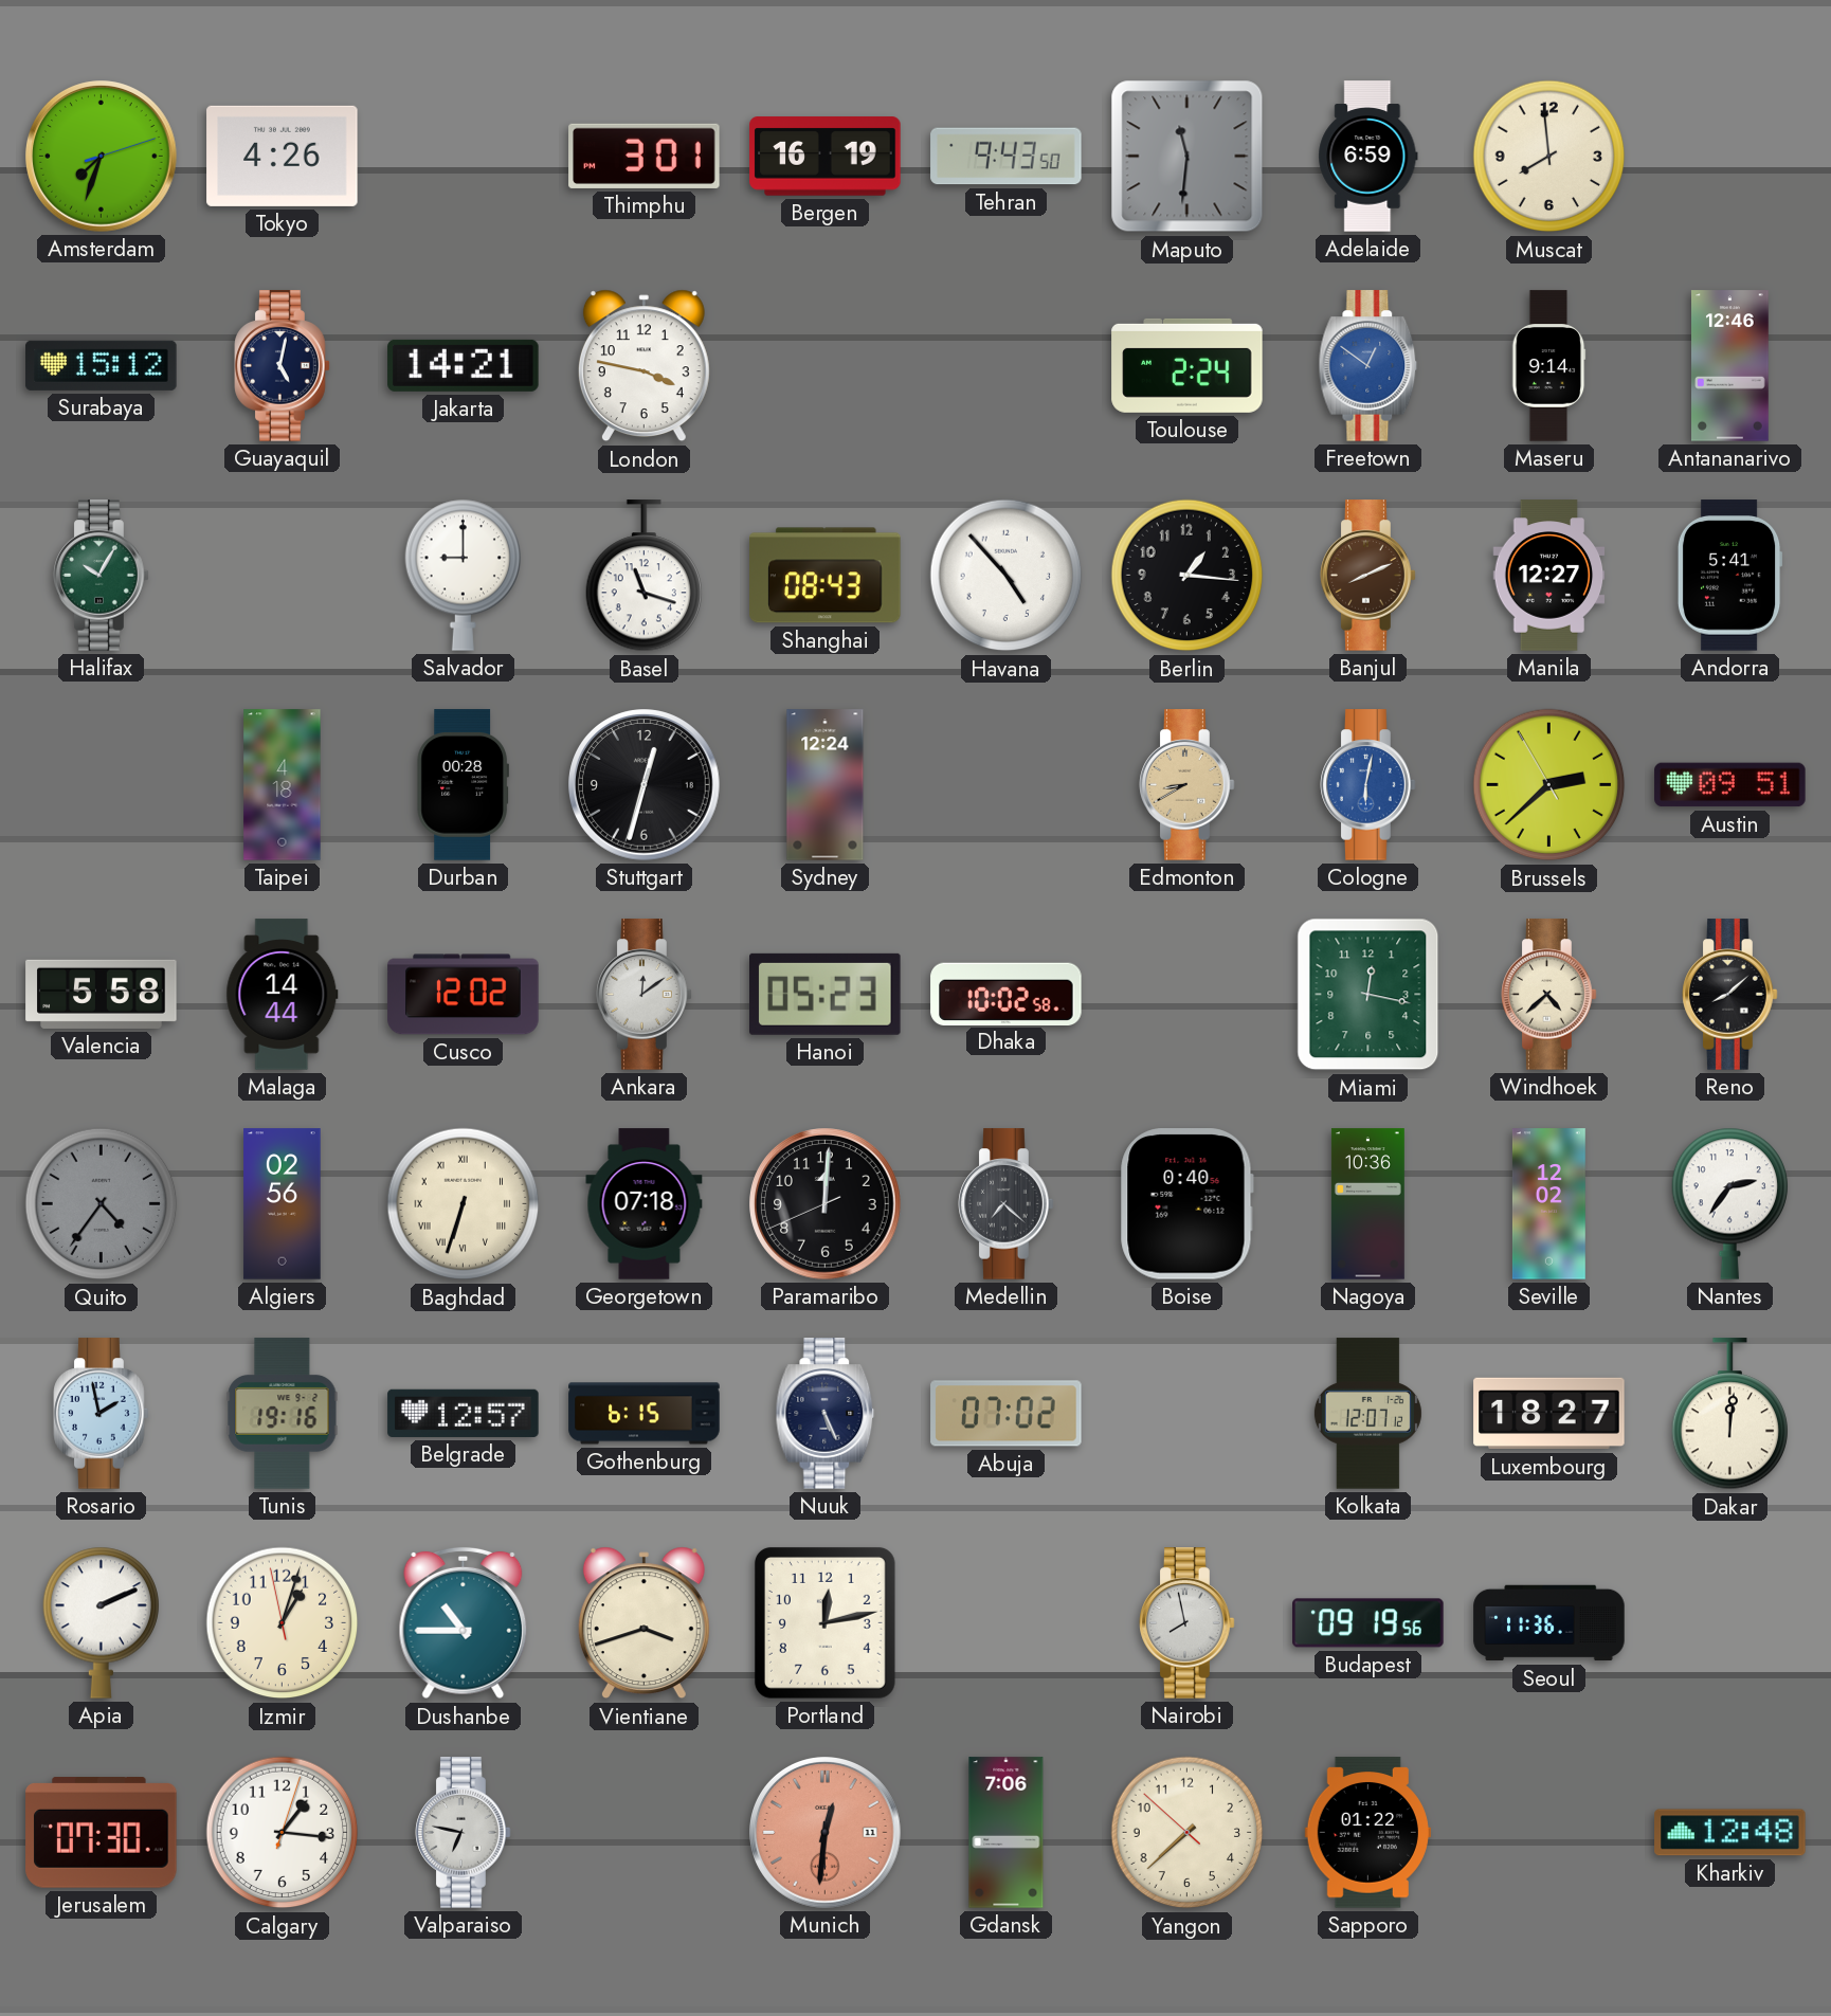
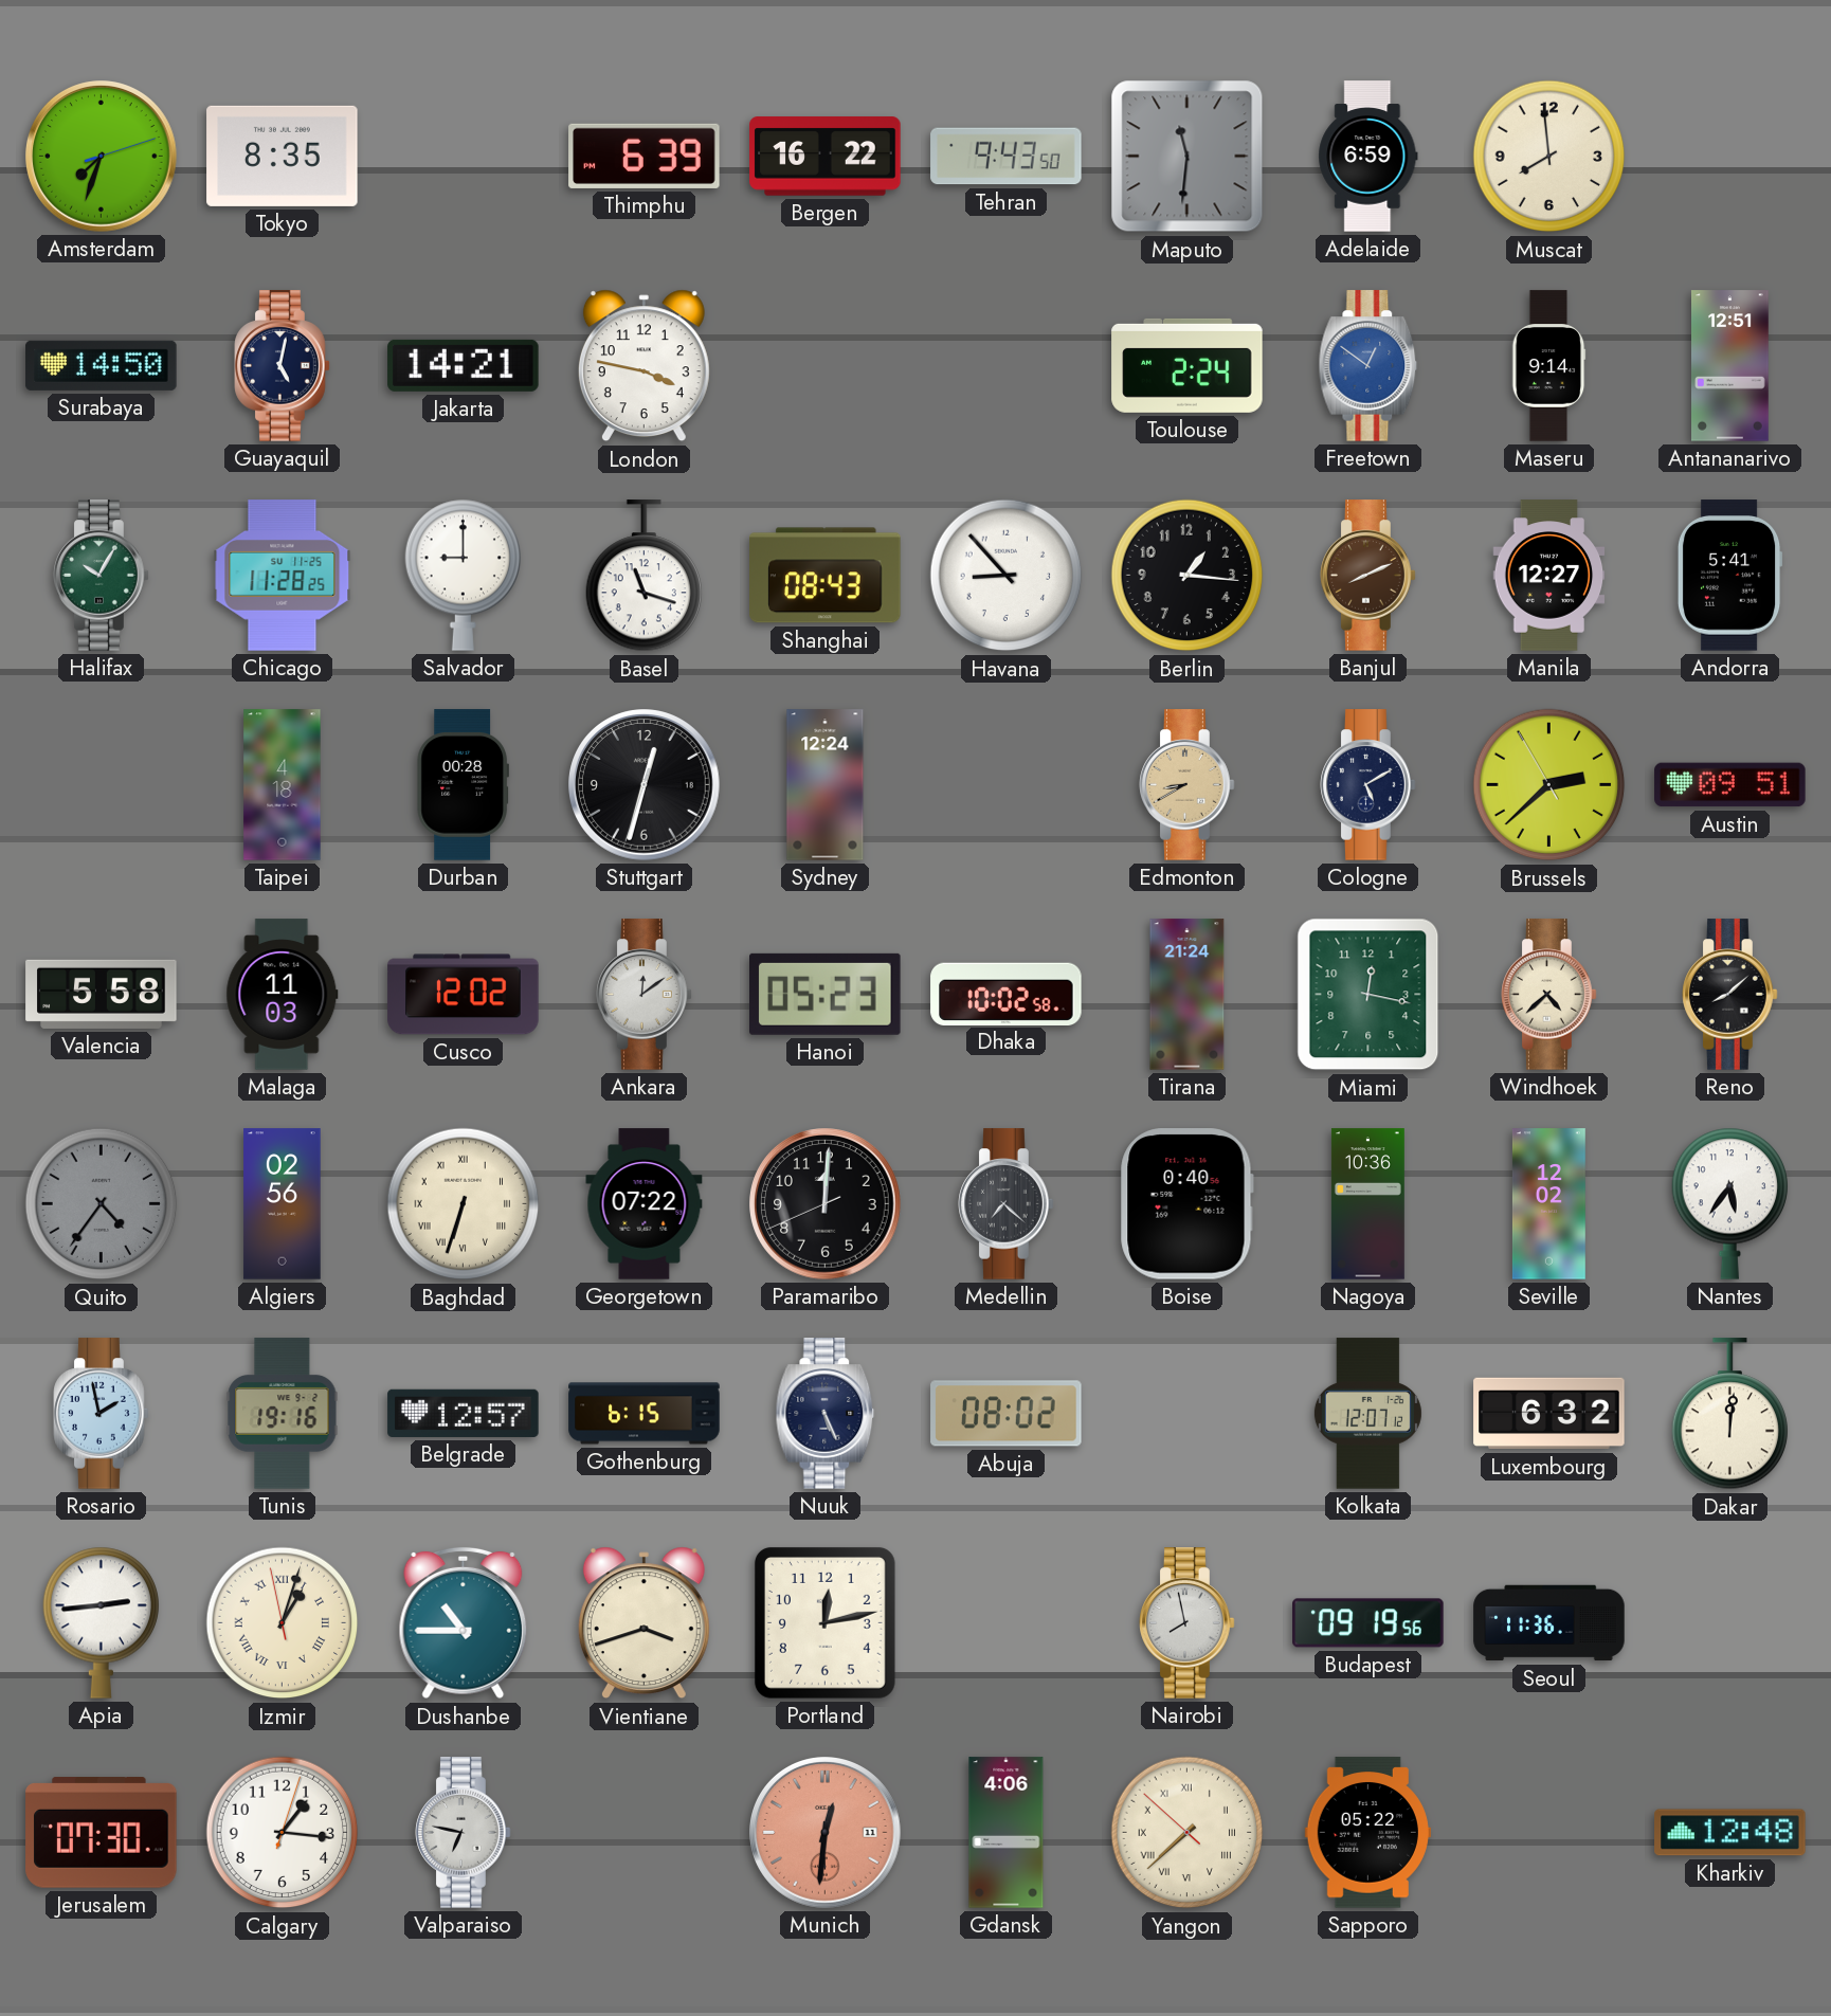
Tokyo: 4:26 -> 8:35 (283, 156)
Thimphu: 3:01 -> 6:39 (645, 156)
Bergen: 16:19 -> 16:22 (826, 157)
Surabaya: 15:12 -> 14:50 (102, 365)
Antananarivo: 12:46 -> 12:51 (1730, 366)
Chicago: none -> 11:28 (283, 576)
Havana: 4:53 -> 8:53 (1007, 576)
Cologne: 6:02 -> 5:10 (1368, 785)
Cologne dial: blue -> navy (1368, 785)
Malaga: 14:44 -> 11:03 (283, 995)
Tirana: none -> 21:24 (1188, 995)
Georgetown: 07:18 -> 07:22 (645, 1204)
Nantes: 2:36 -> 5:36 (1730, 1203)
Abuja: 07:02 -> 08:02 (1007, 1414)
Luxembourg: 18:27 -> 6:32 (1549, 1414)
Apia: 2:11 -> 2:44 (102, 1622)
Izmir numerals: Arabic -> Roman (283, 1623)
Gdansk: 7:06 -> 4:06 (1007, 1833)
Yangon numerals: Arabic -> Roman (1188, 1833)
Sapporo: 01:22 -> 05:22 (1367, 1833)
